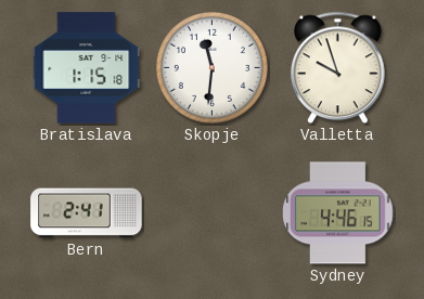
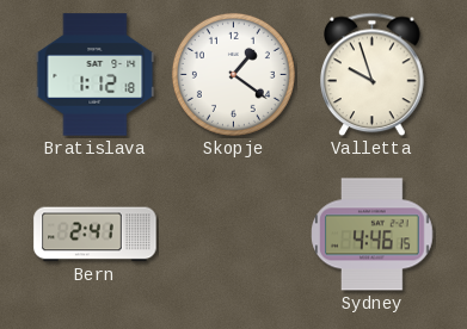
Bratislava: 1:15 -> 1:12 (96, 75)
Skopje: 11:31 -> 1:21 (233, 74)
